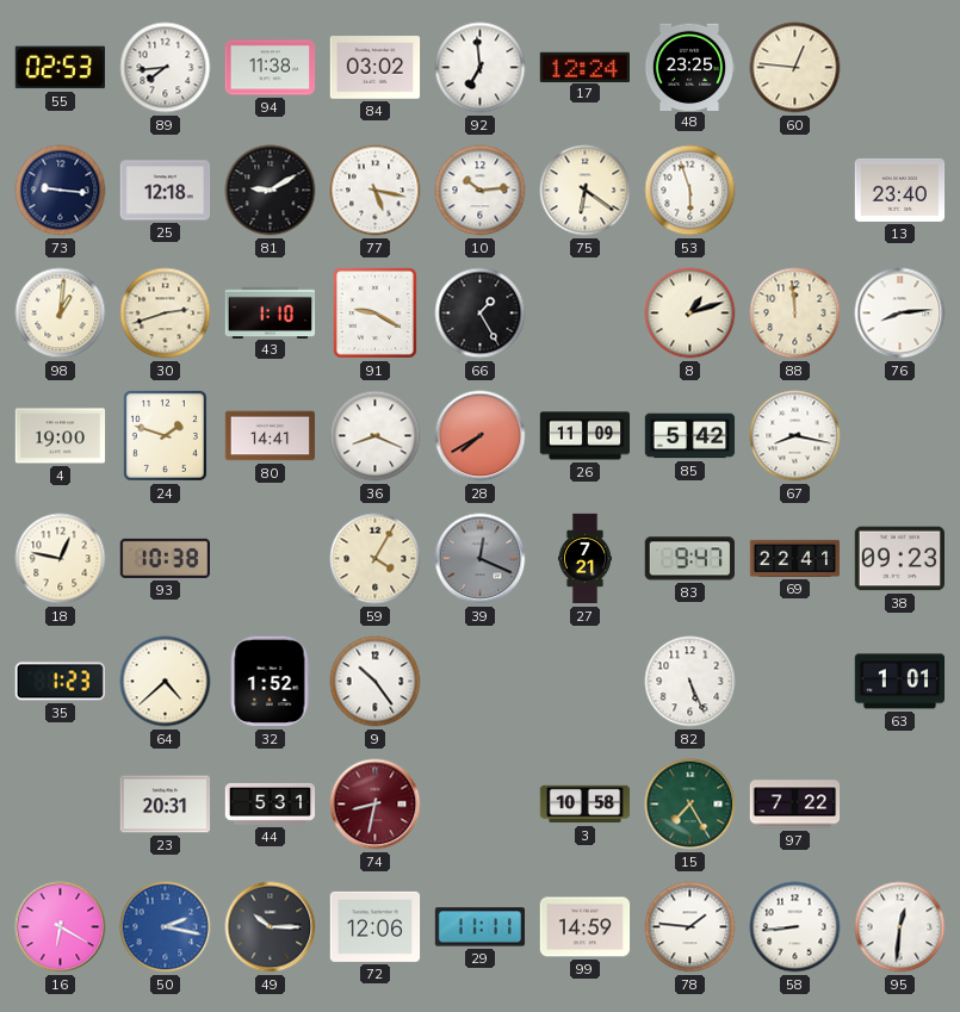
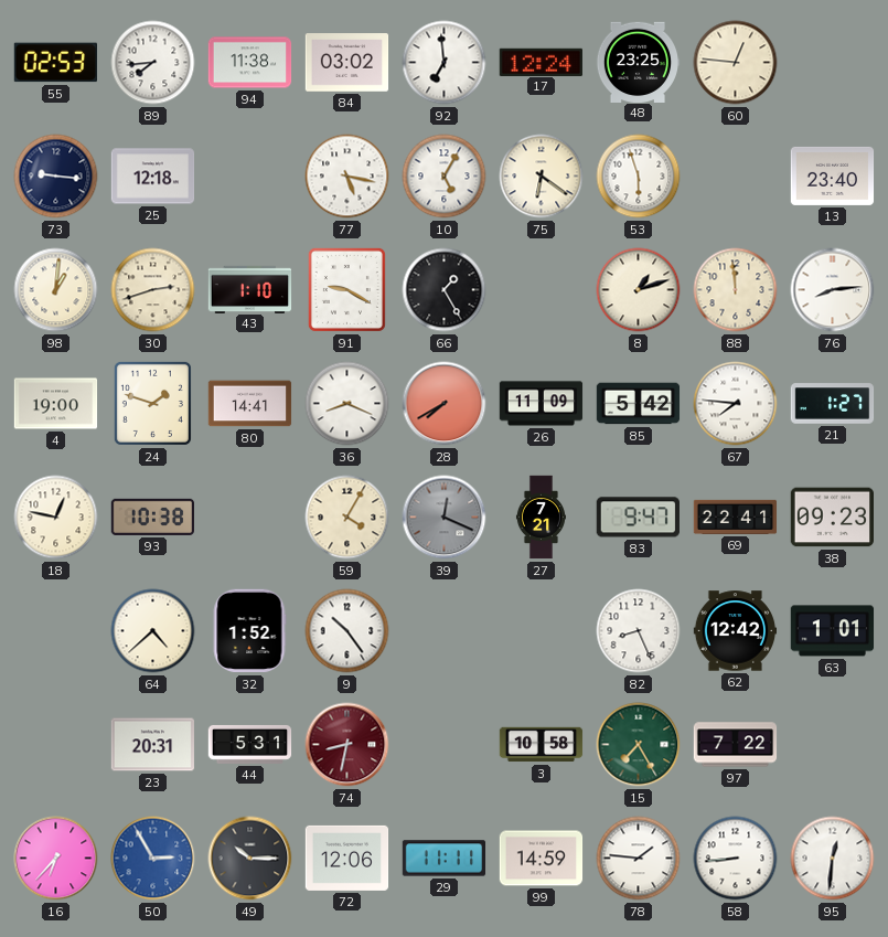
81: 9:10 -> none (271, 191)
10: 10:14 -> 5:05 (445, 177)
67: 8:17 -> 7:46 (736, 404)
21: none -> 1:27 (833, 404)
35: 1:23 -> none (60, 682)
82: 5:26 -> 8:26 (639, 631)
62: none -> 12:42 (736, 631)
16: 6:20 -> 6:37 (56, 859)
50: 2:17 -> 2:55 (153, 859)
